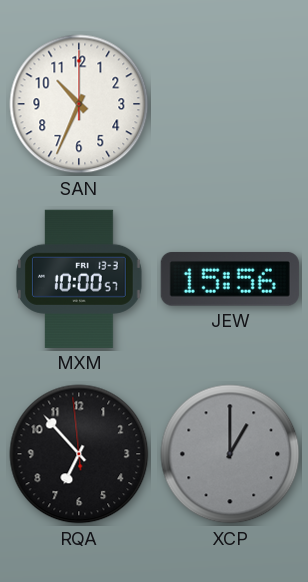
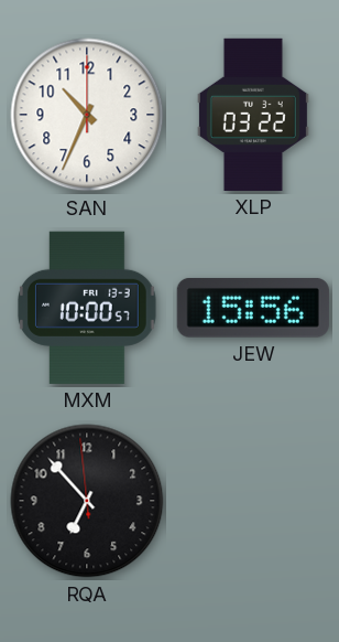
XLP: none -> 03:22 (253, 115)
XCP: 1:00 -> none (230, 454)
